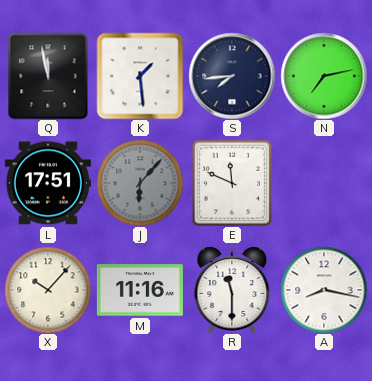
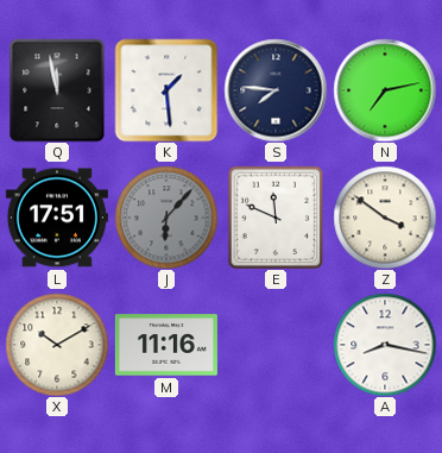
S: 7:44 -> 7:46 (276, 90)
Z: none -> 3:51 (385, 218)
X: 10:07 -> 10:10 (57, 345)
R: 11:30 -> none (232, 290)
